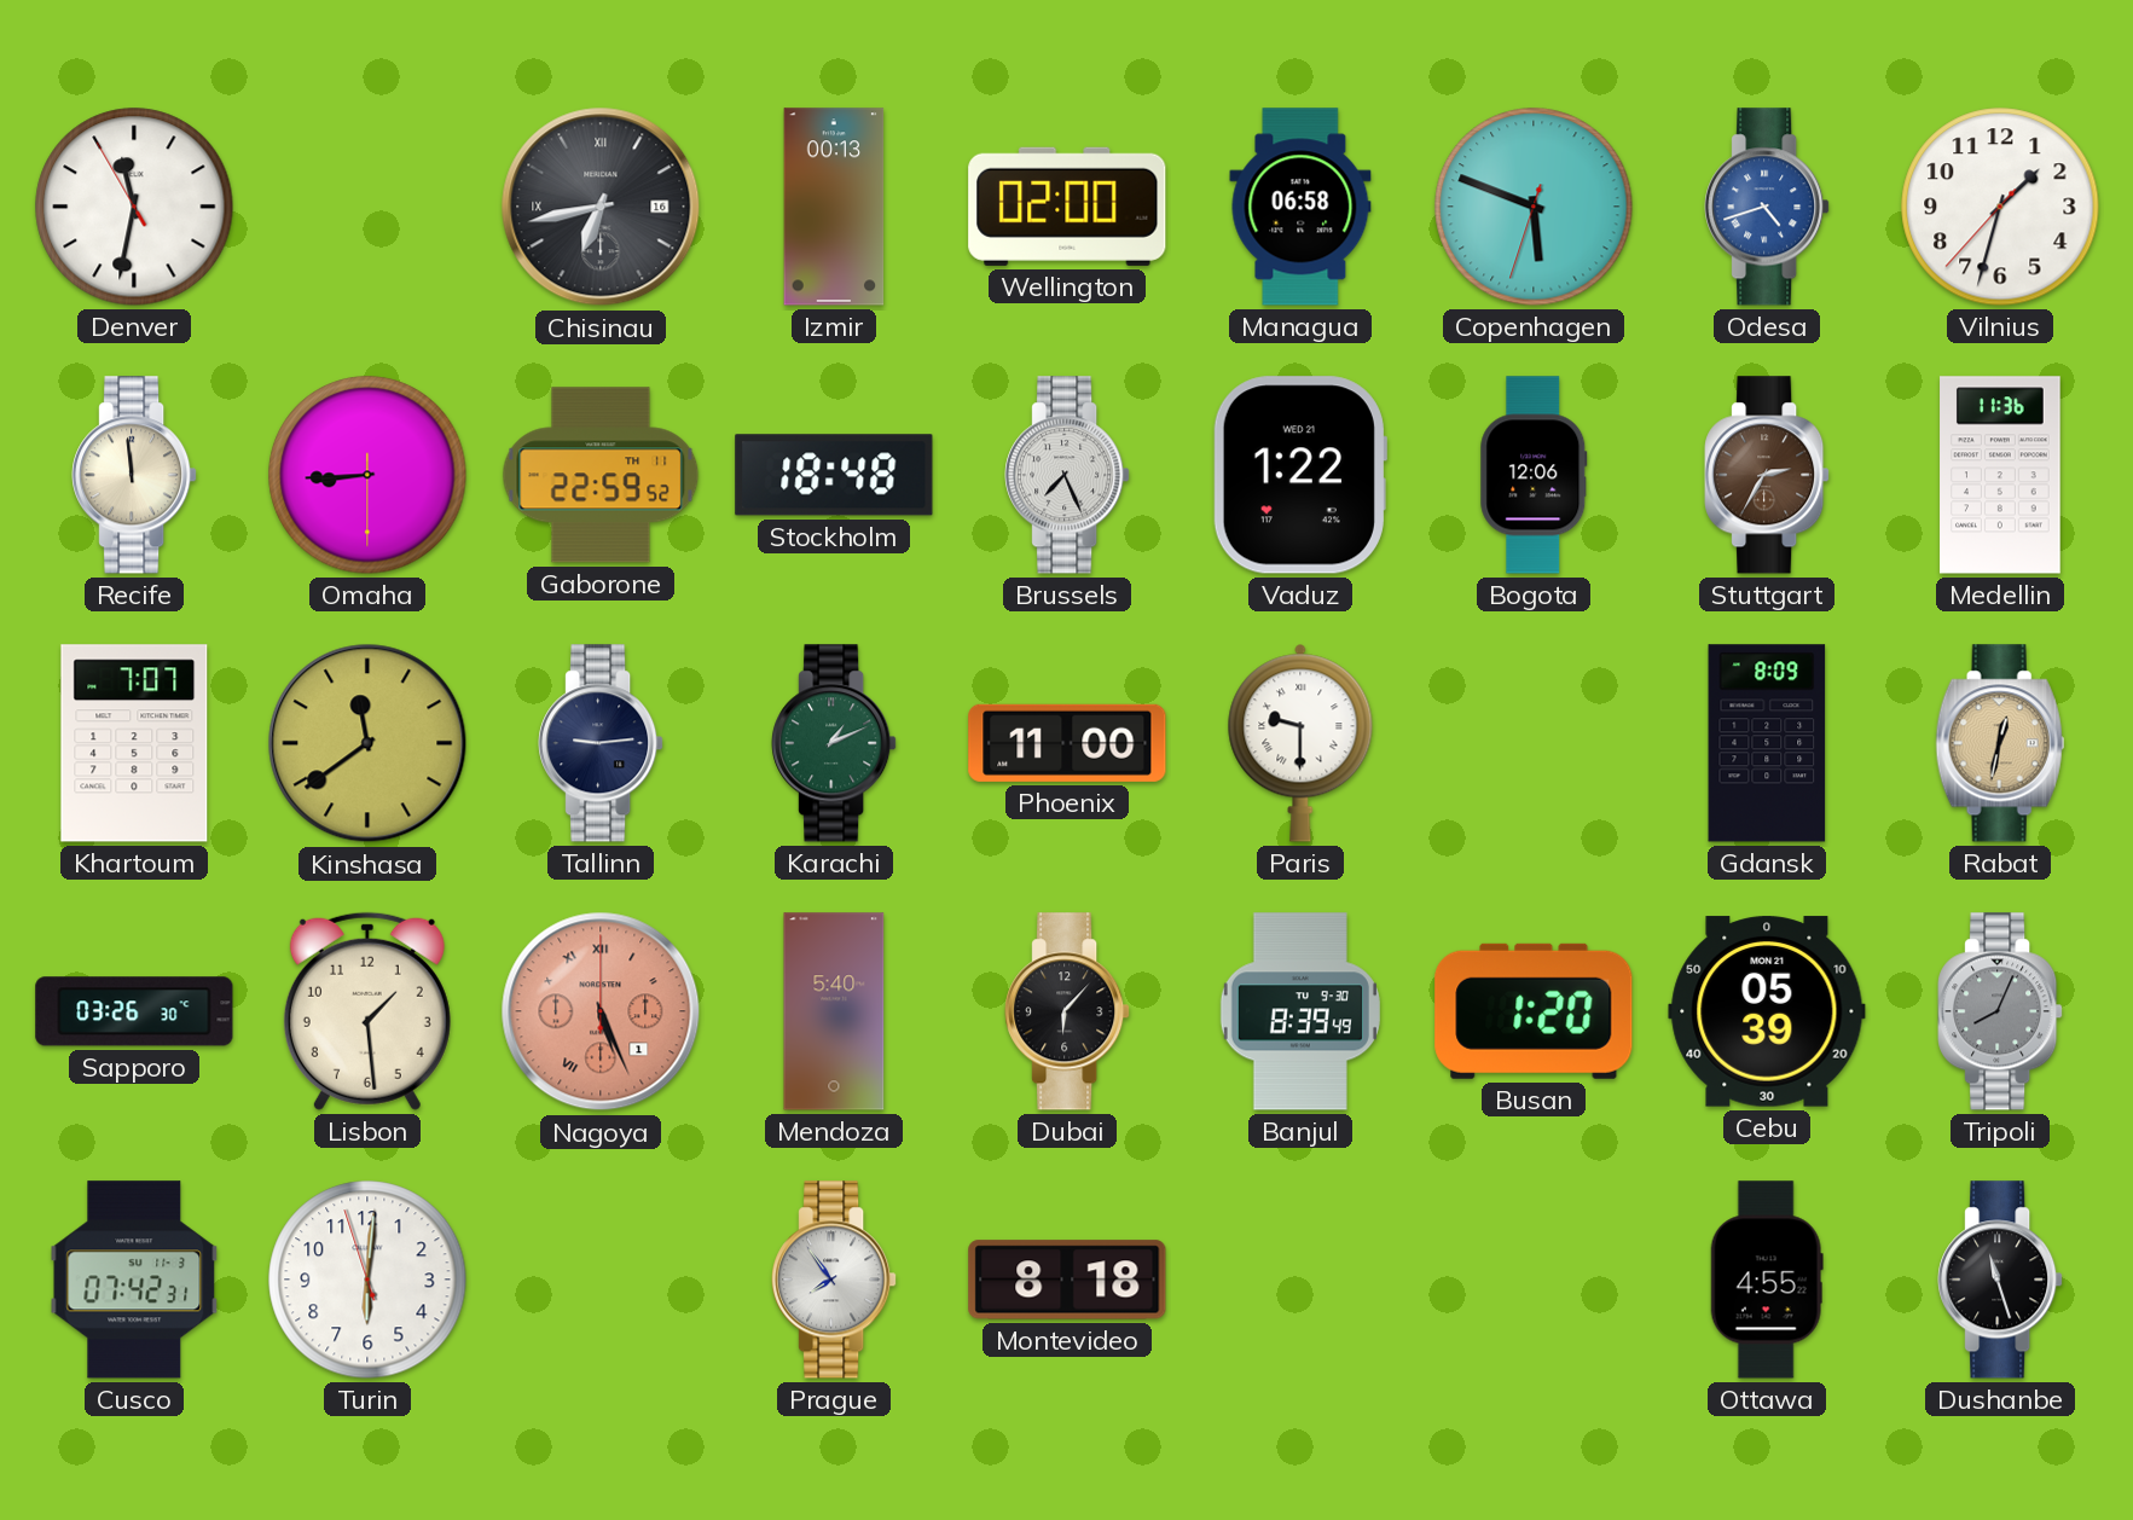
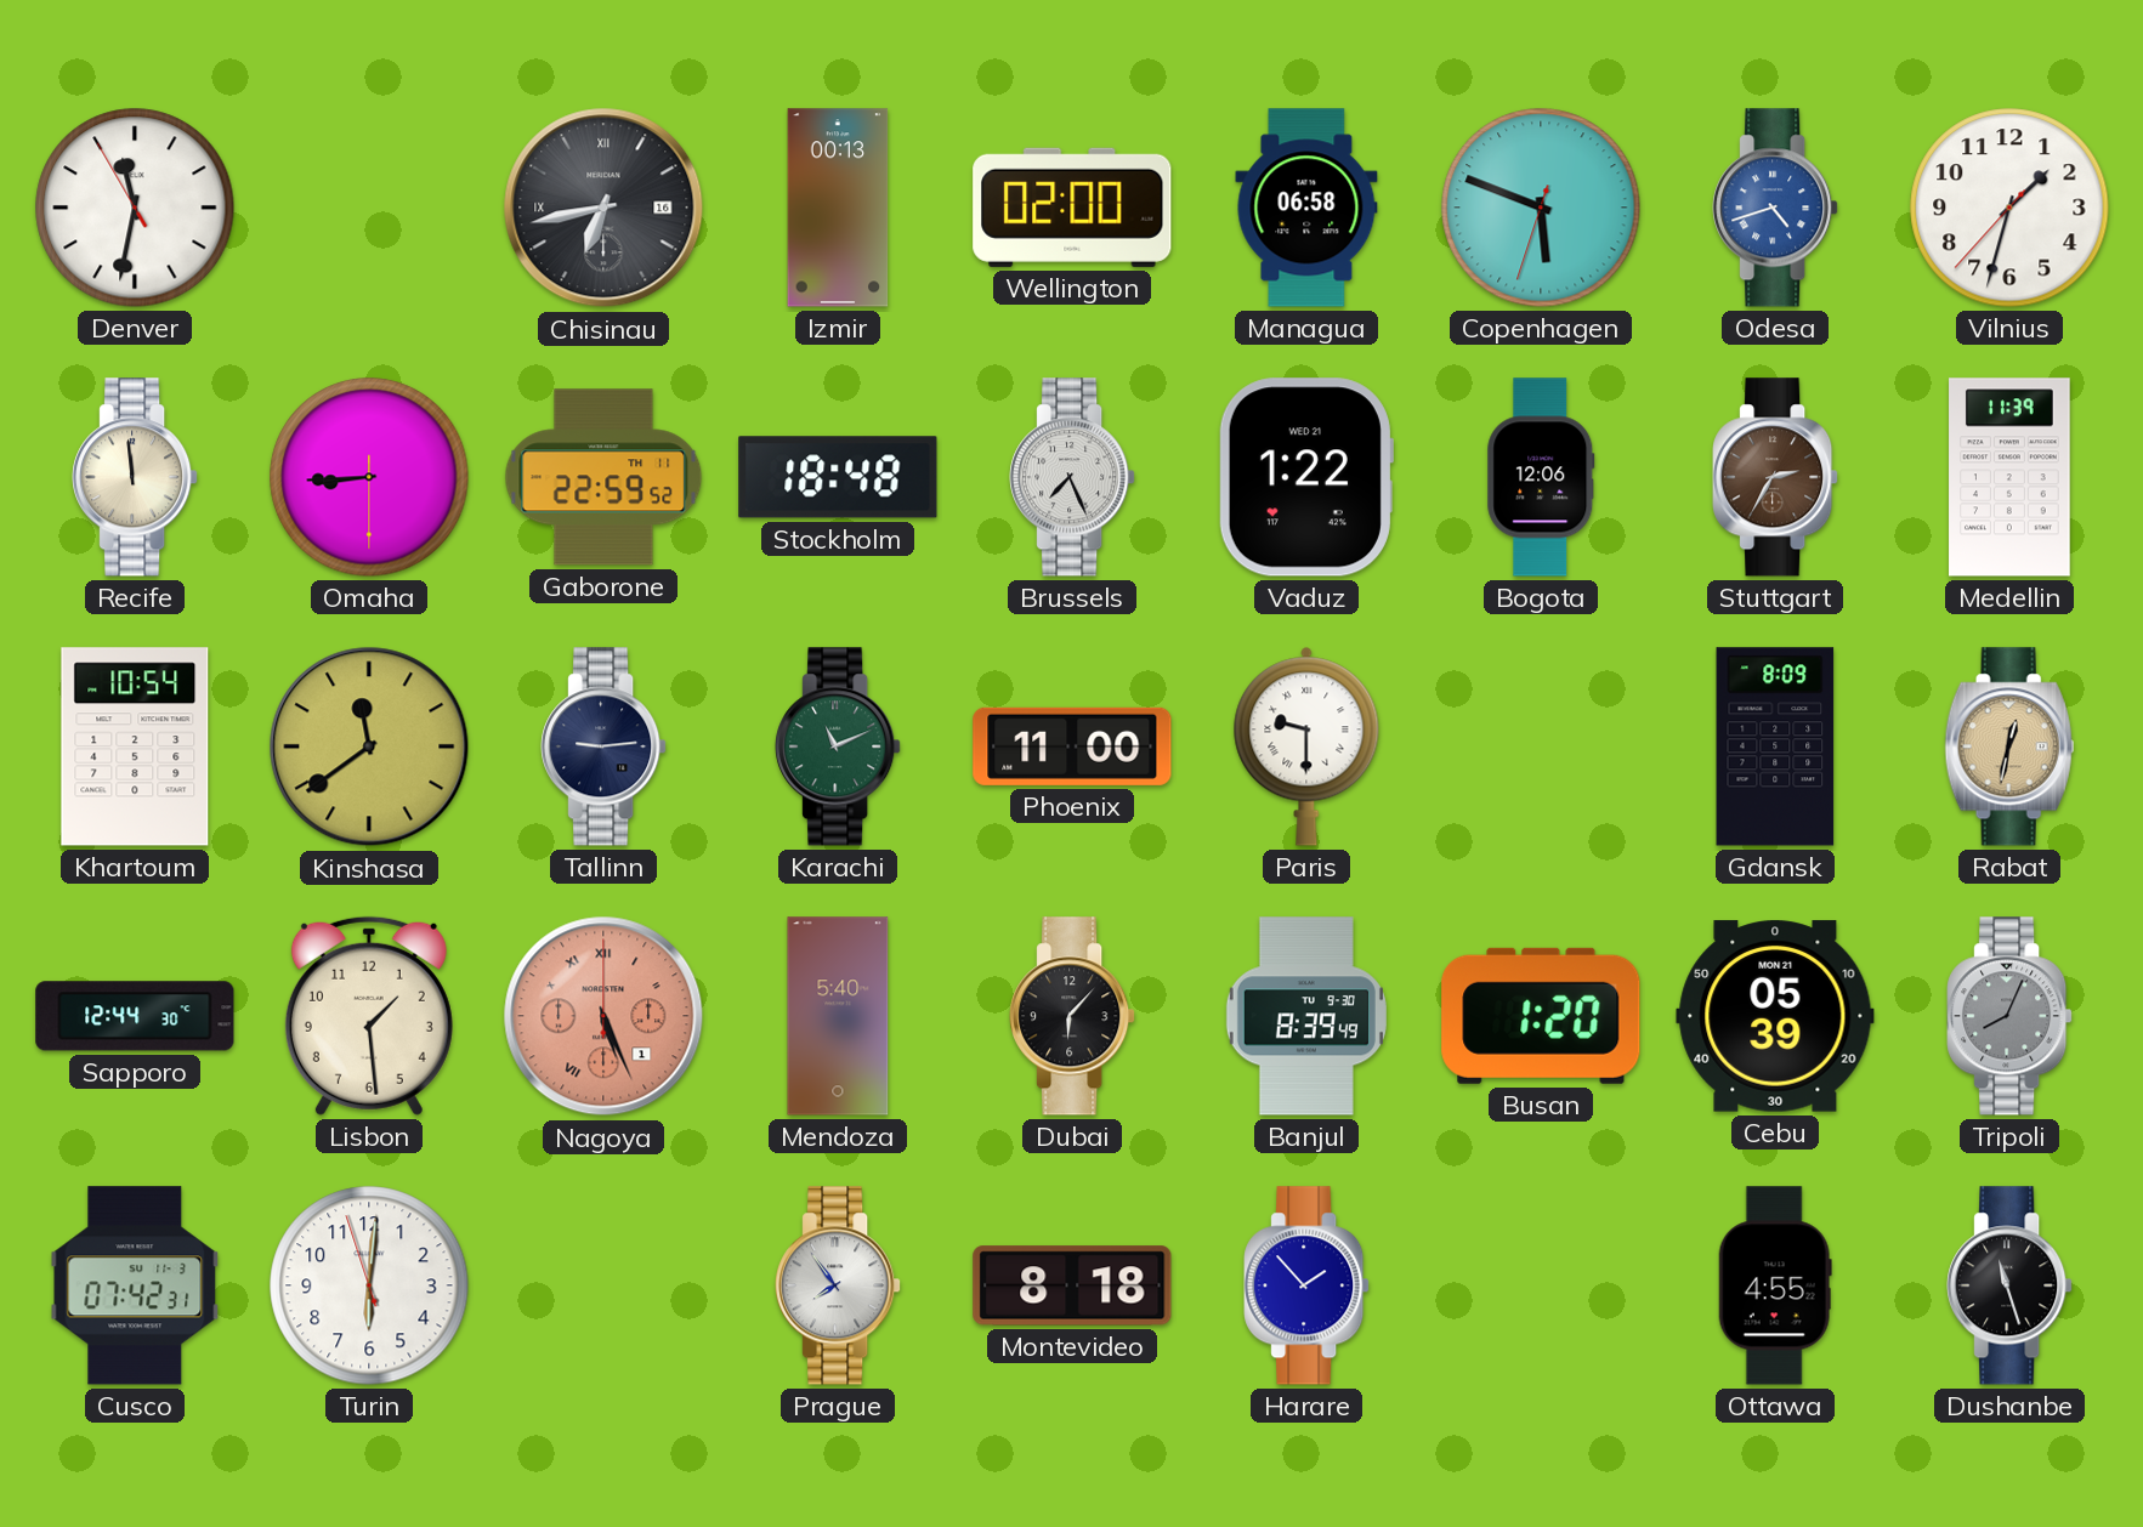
Medellin: 11:36 -> 11:39 (2009, 477)
Khartoum: 7:07 -> 10:54 (135, 747)
Karachi: 1:11 -> 11:11 (838, 747)
Sapporo: 03:26 -> 12:44 (135, 1016)
Harare: none -> 1:53 (1306, 1285)
